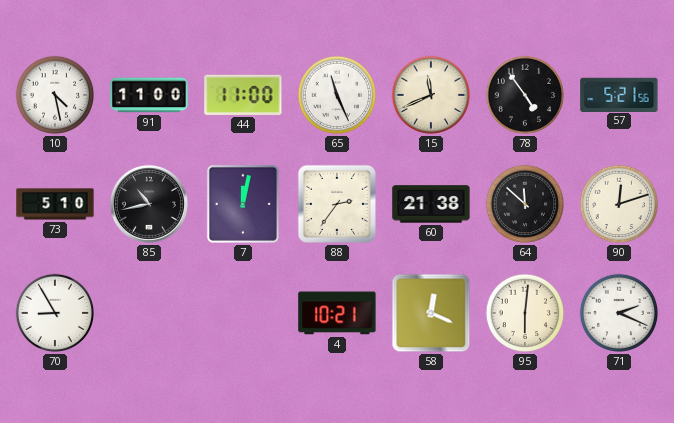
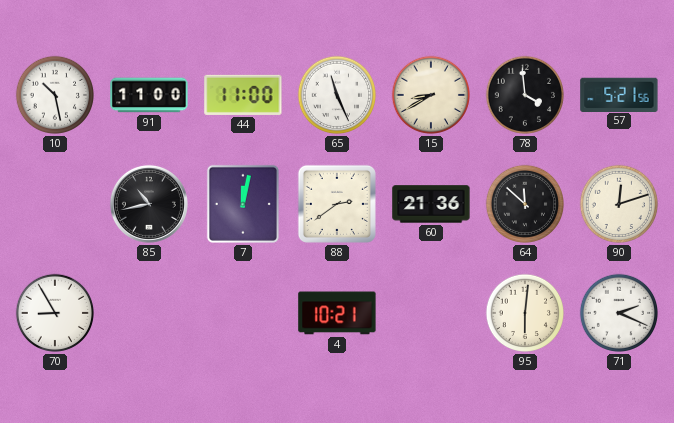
10: 4:28 -> 10:28 (55, 95)
15: 11:41 -> 8:40 (431, 95)
78: 4:54 -> 3:59 (525, 95)
73: 5:10 -> none (55, 204)
88: 2:36 -> 2:39 (337, 204)
60: 21:38 -> 21:36 (431, 204)
58: 12:19 -> none (431, 313)
